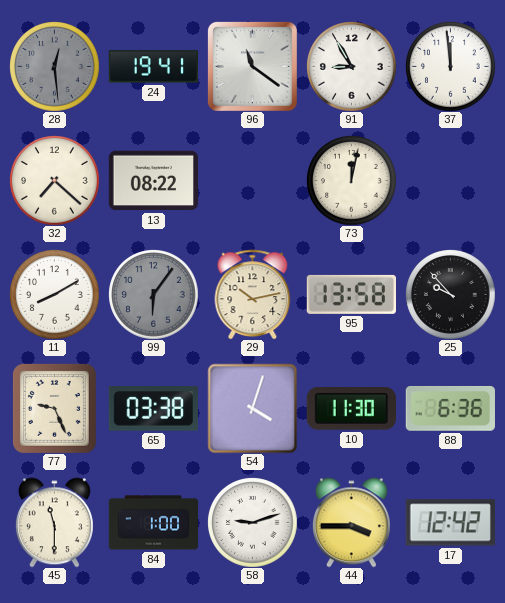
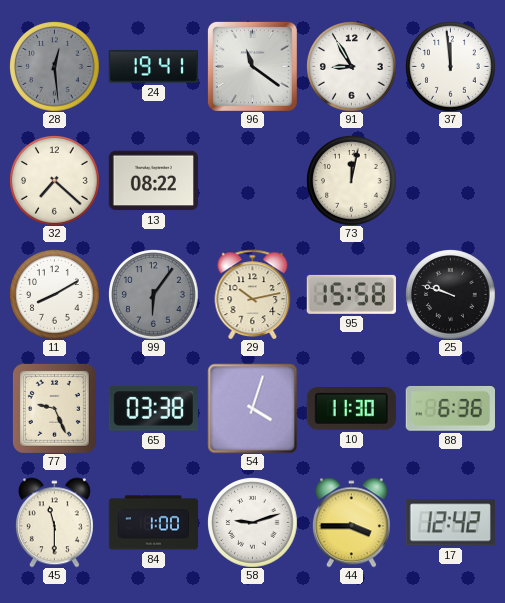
95: 13:58 -> 15:58 (351, 294)
25: 9:53 -> 9:48 (451, 295)
